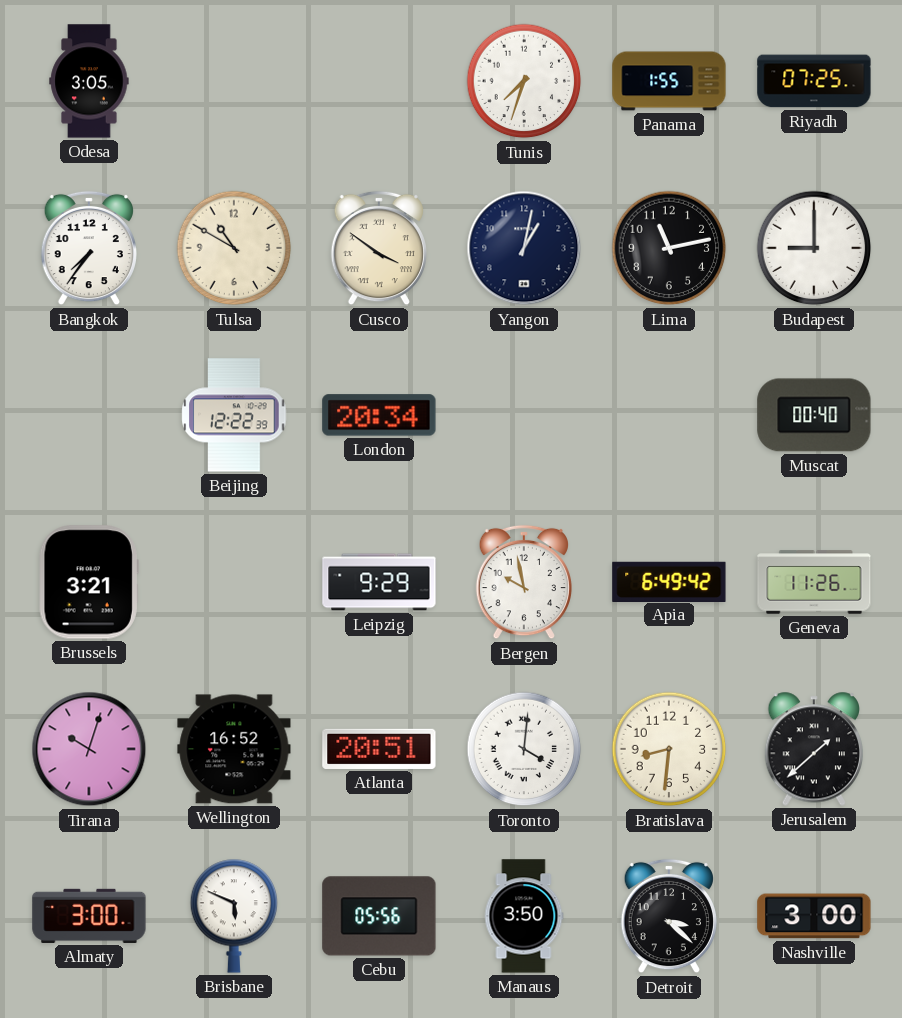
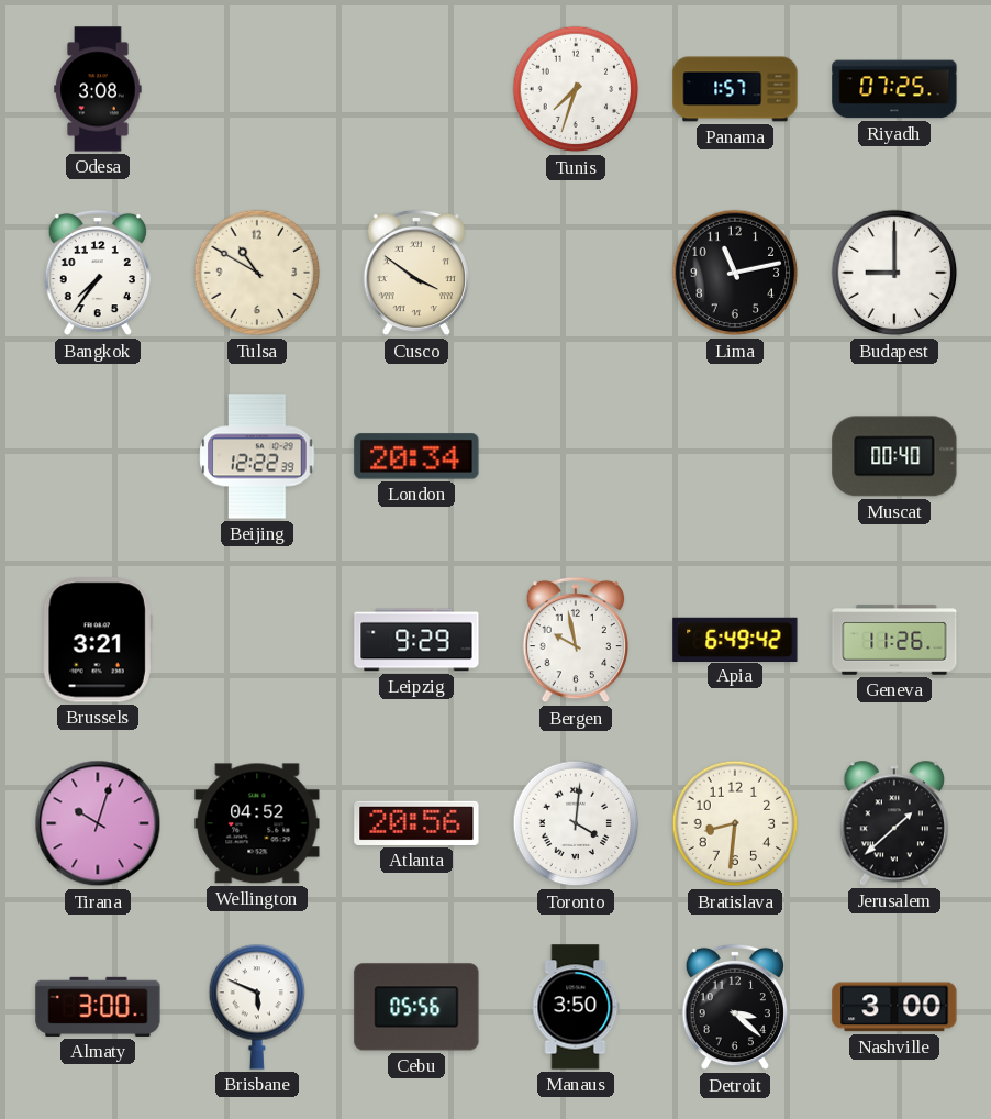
Odesa: 3:05 -> 3:08 (98, 89)
Panama: 1:55 -> 1:57 (735, 89)
Yangon: 1:02 -> none (524, 248)
Wellington: 16:52 -> 04:52 (257, 823)
Atlanta: 20:51 -> 20:56 (416, 823)
